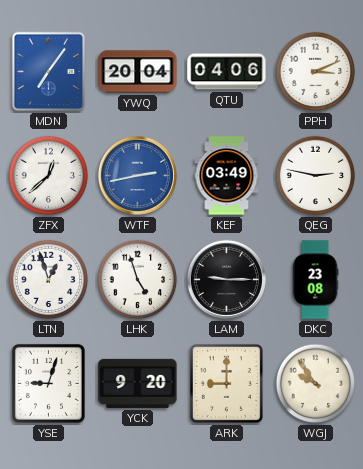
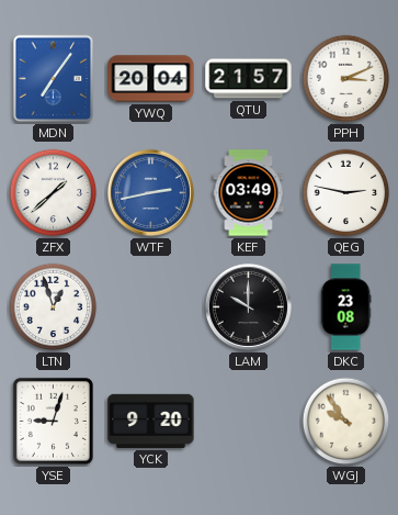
QTU: 04:06 -> 21:57 (249, 79)
ZFX: 12:38 -> 1:38 (54, 193)
LHK: 4:57 -> none (138, 280)
LAM: 9:15 -> 10:00 (248, 306)
ARK: 9:00 -> none (226, 383)
